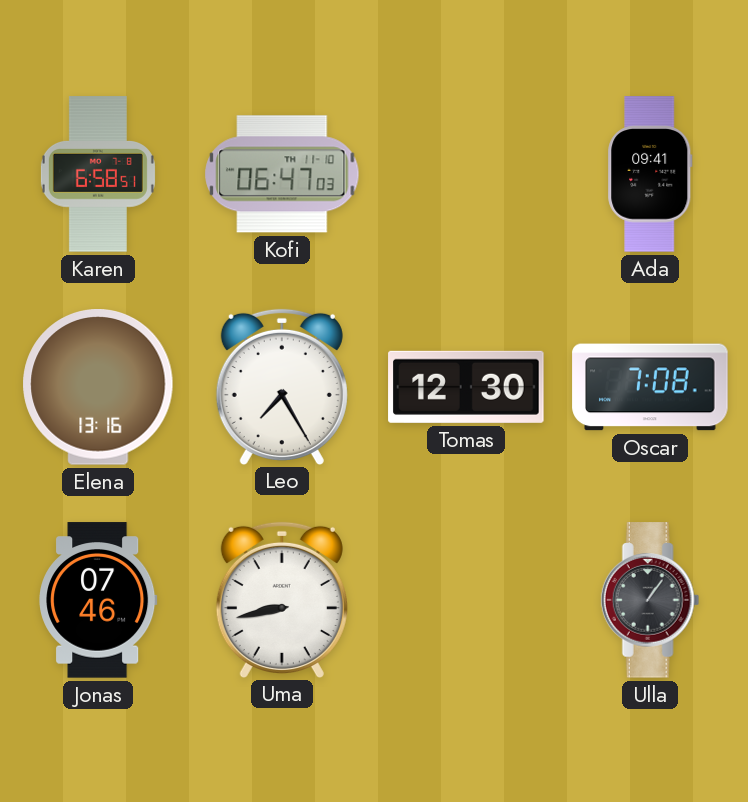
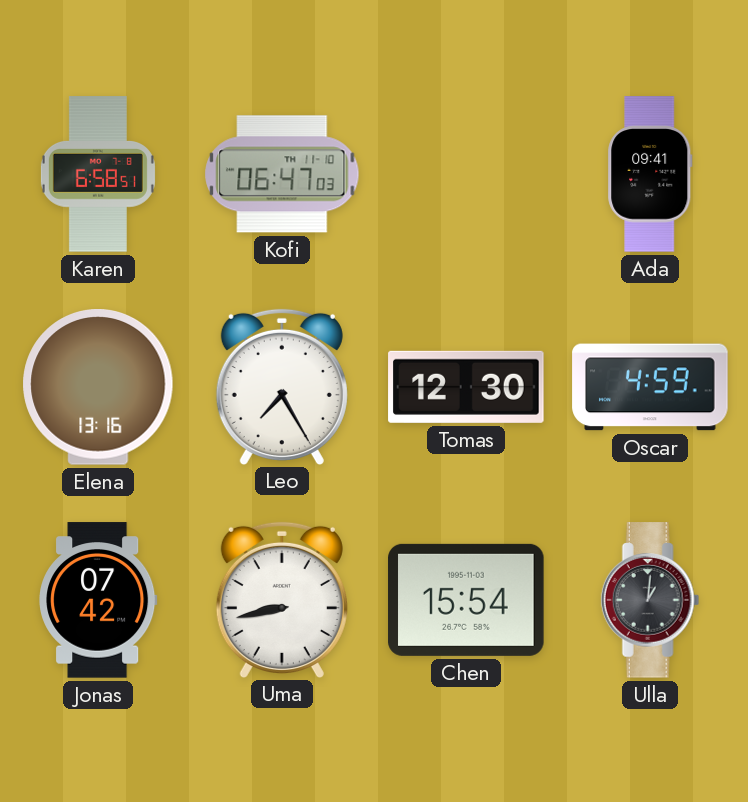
Oscar: 7:08 -> 4:59 (650, 387)
Jonas: 07:46 -> 07:42 (98, 600)
Chen: none -> 15:54 (466, 600)
Ulla: 1:06 -> 1:01 (650, 600)
